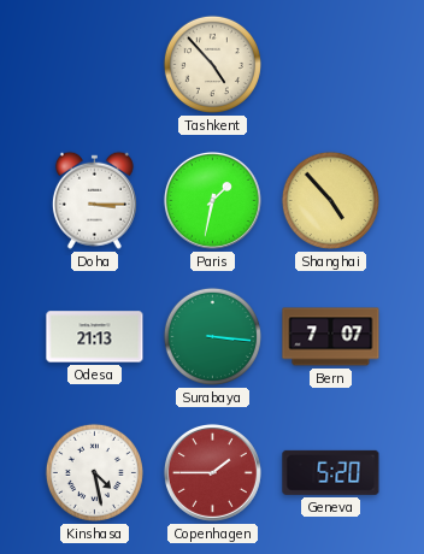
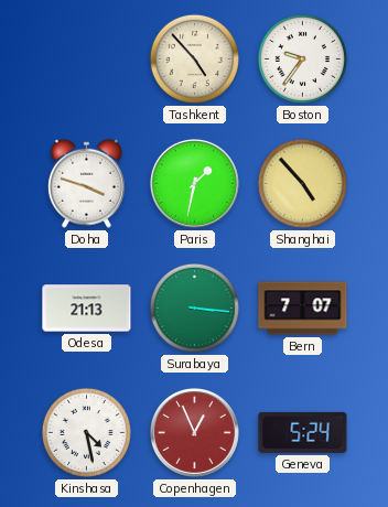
Boston: none -> 9:36 (302, 58)
Doha: 3:15 -> 3:48 (86, 183)
Copenhagen: 1:45 -> 12:56 (194, 432)
Geneva: 5:20 -> 5:24 (303, 432)
